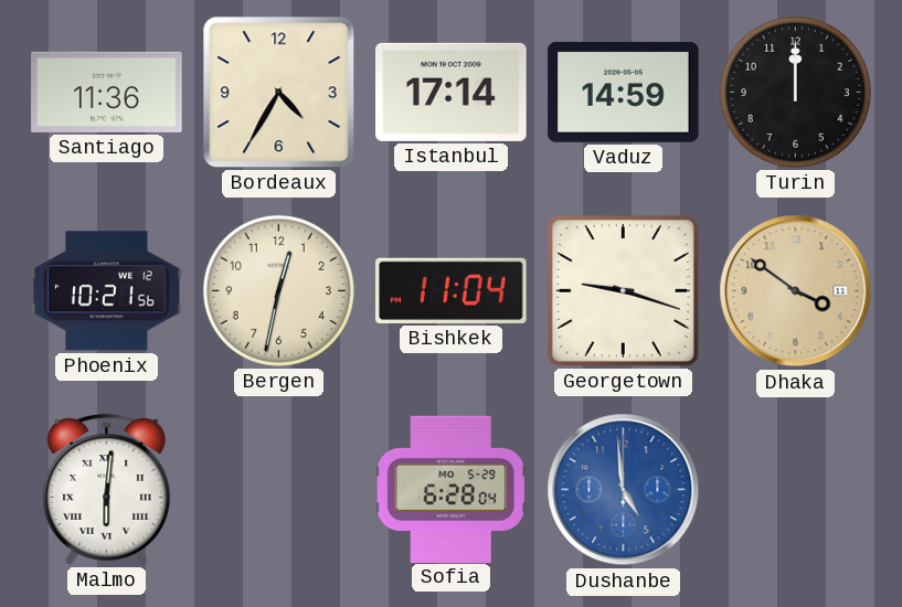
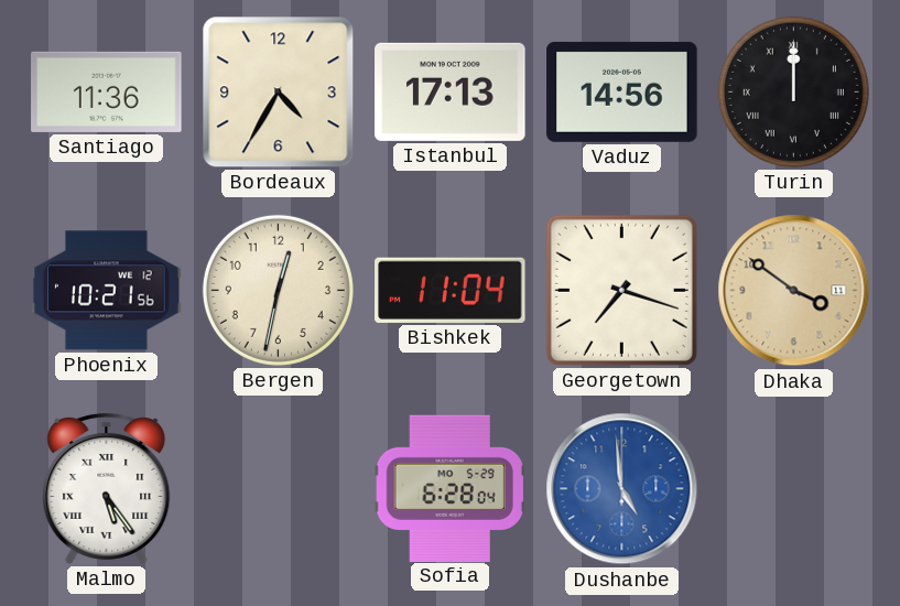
Istanbul: 17:14 -> 17:13 (451, 91)
Vaduz: 14:59 -> 14:56 (622, 91)
Turin numerals: Arabic -> Roman (793, 91)
Georgetown: 9:18 -> 7:18 (621, 290)
Malmo: 6:01 -> 5:24 (107, 488)
